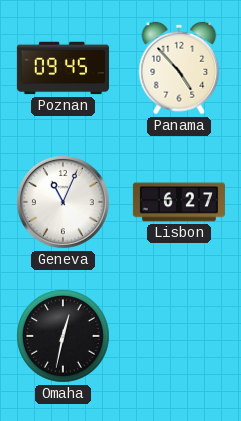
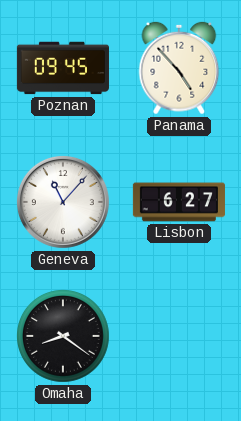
Geneva: 11:04 -> 11:07 (63, 202)
Omaha: 12:32 -> 8:21 (64, 337)
